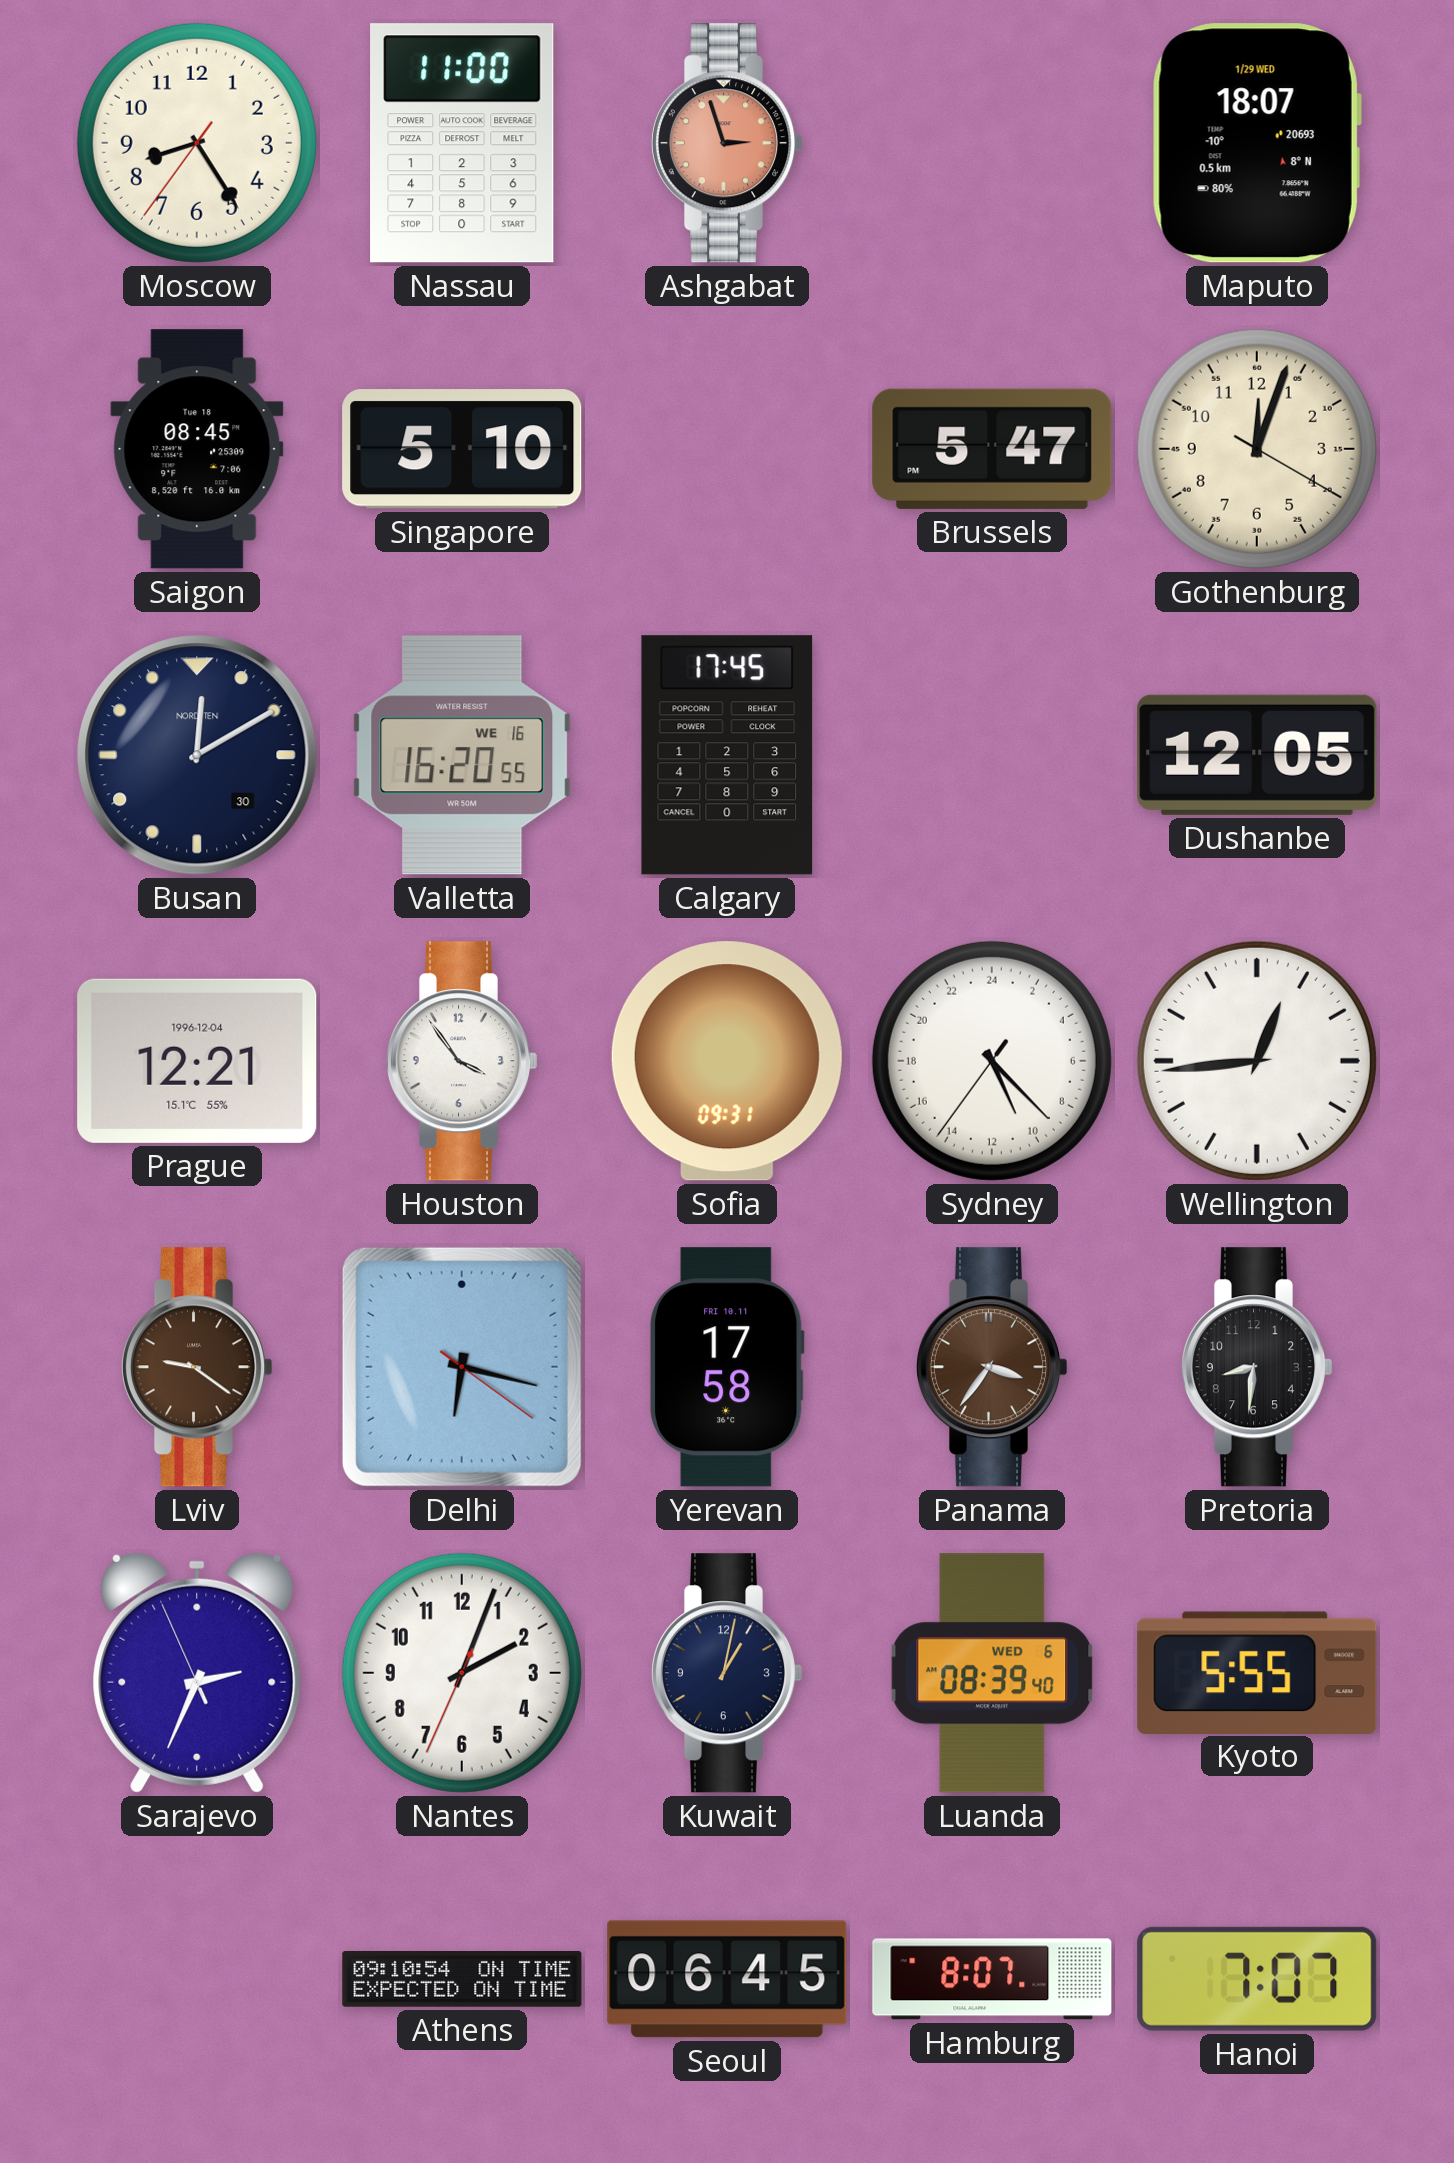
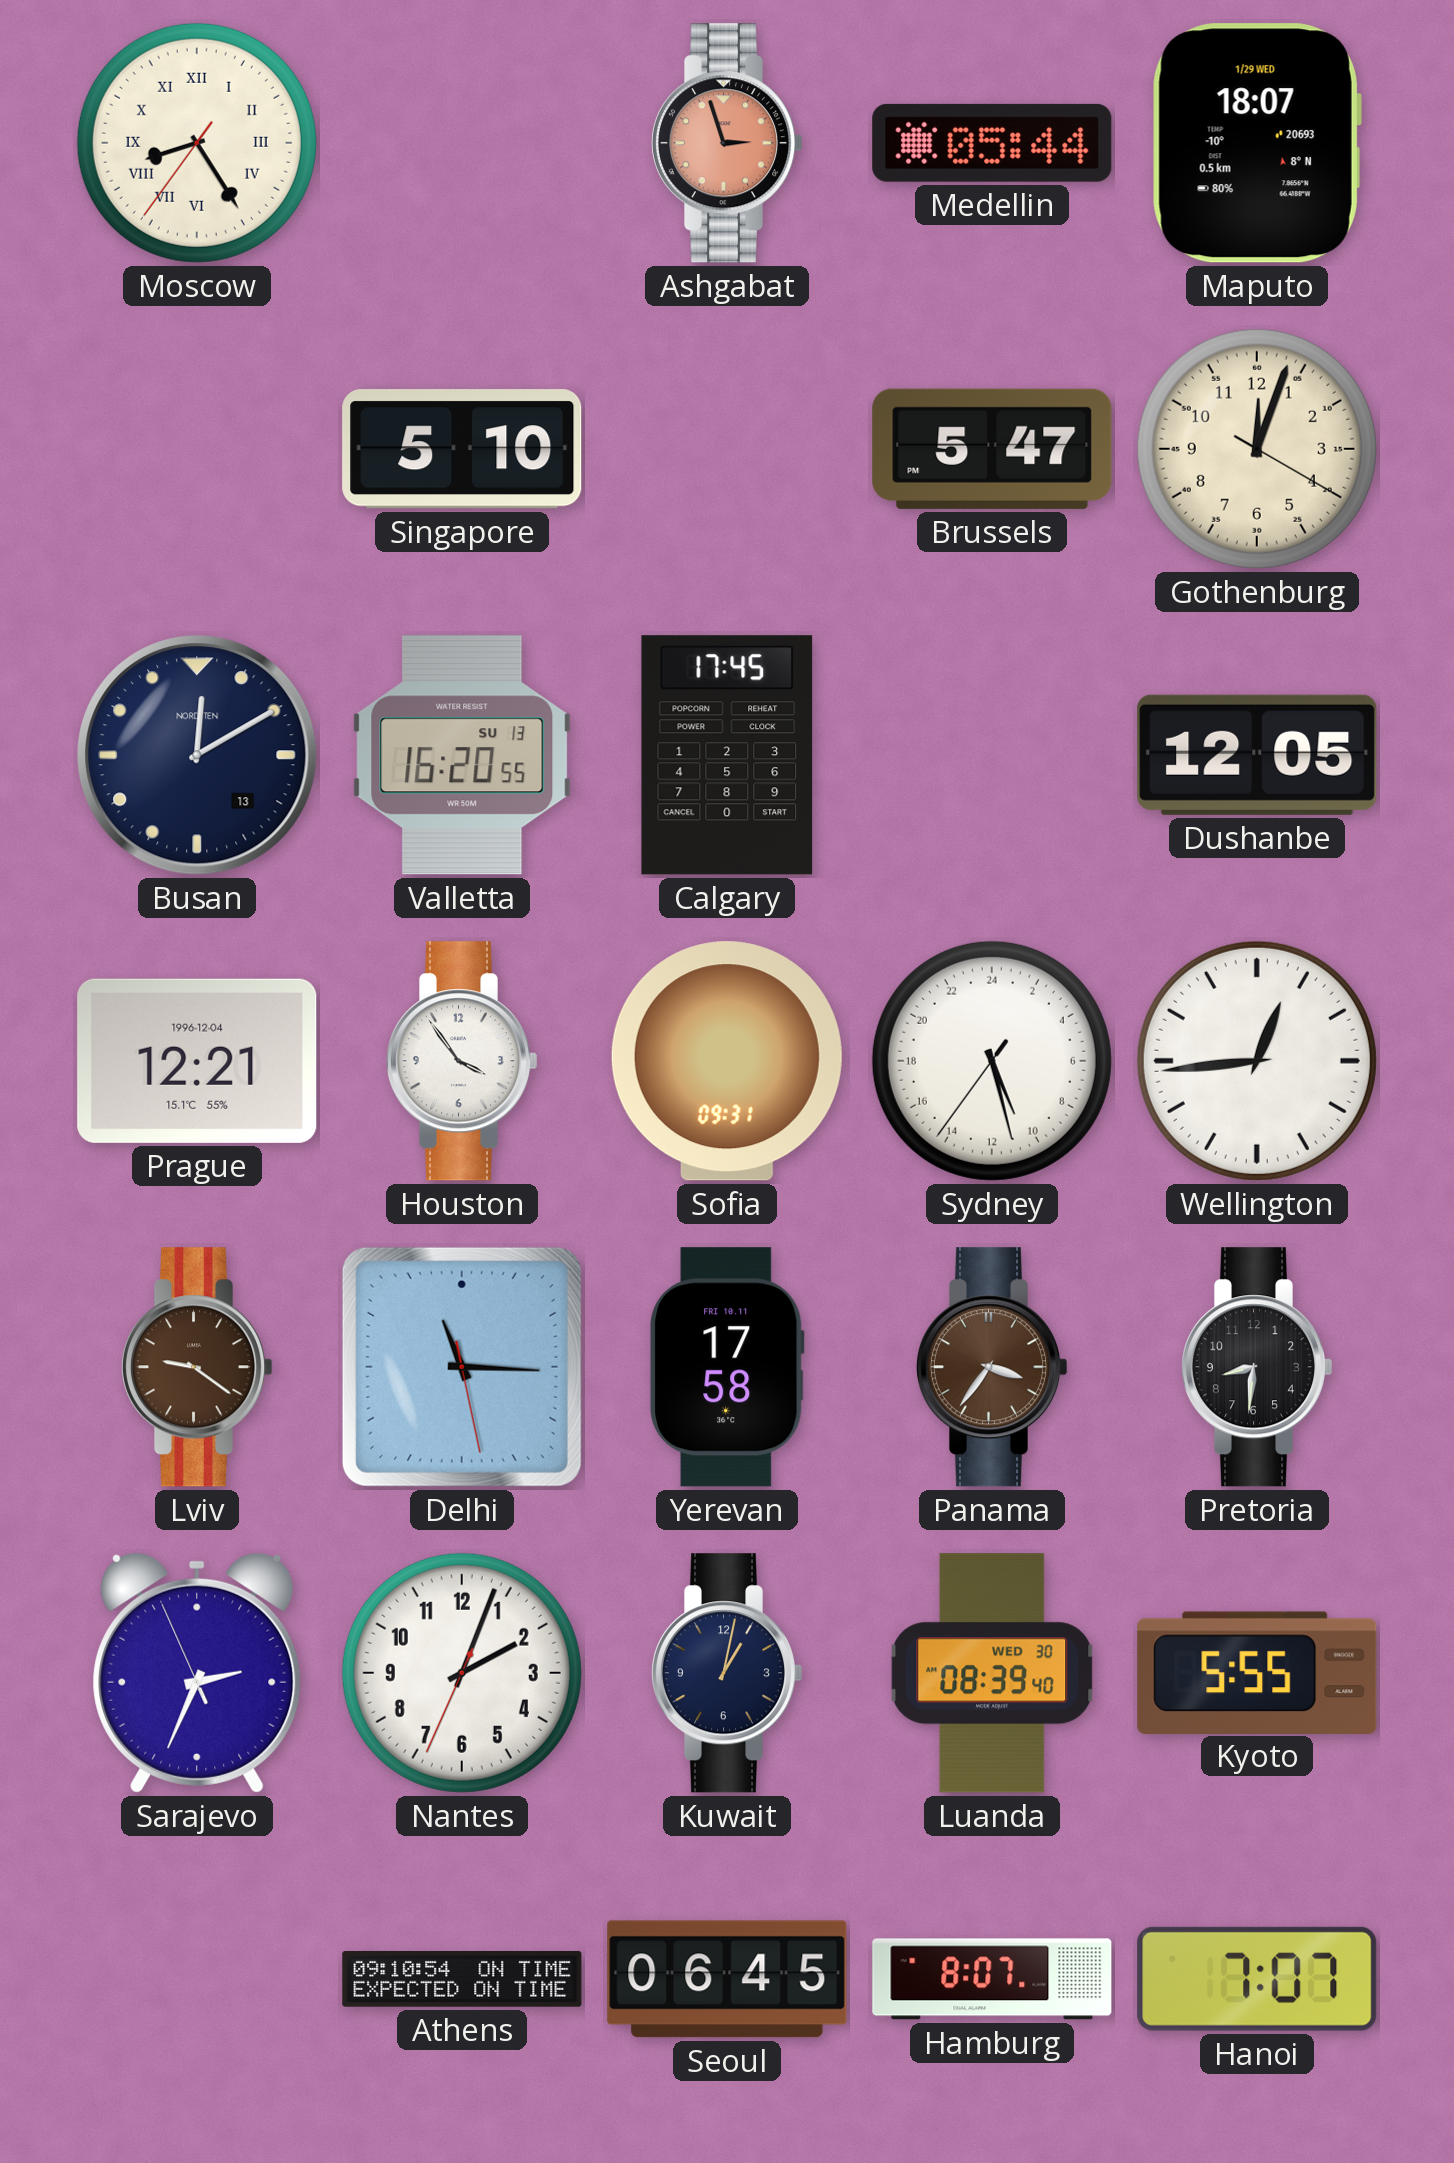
Moscow numerals: Arabic -> Roman (197, 143)
Nassau: 11:00 -> none (462, 143)
Medellin: none -> 05:44 (992, 143)
Saigon: 08:45 -> none (197, 449)
Busan date: 30 -> 13 (197, 755)
Valletta date: WE 16 -> SU 13 (462, 755)
Sydney: 10:22 -> 10:27 (992, 1061)
Delhi: 6:17 -> 11:15 (462, 1367)
Luanda date: WED 6 -> WED 30 (992, 1673)
